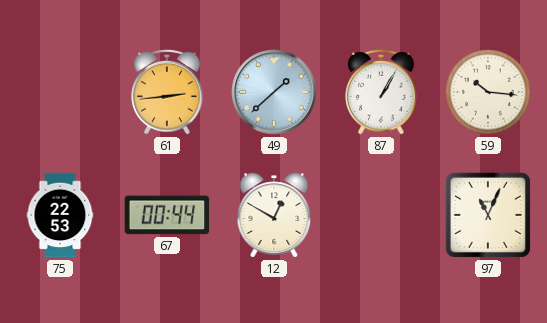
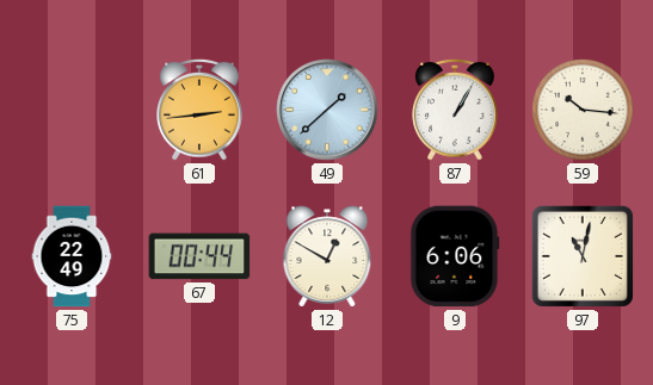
75: 22:53 -> 22:49 (72, 256)
9: none -> 6:06 (455, 256)
97: 11:04 -> 11:02 (583, 256)
